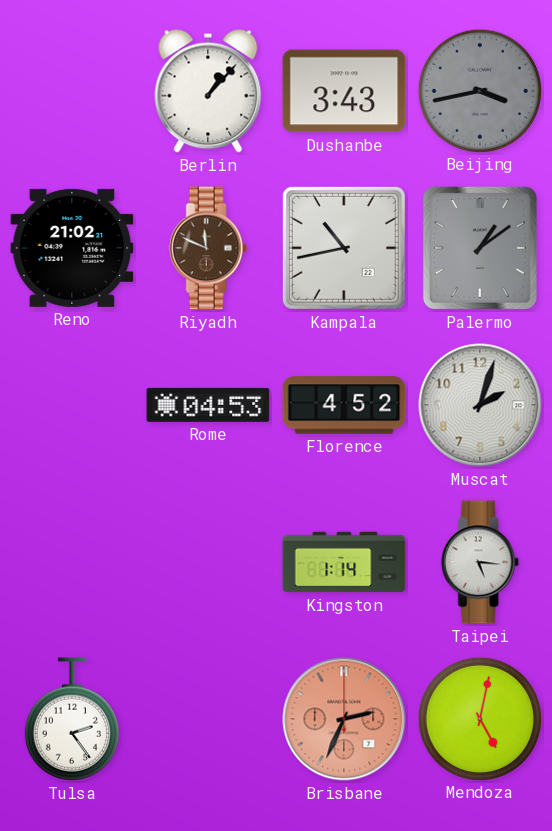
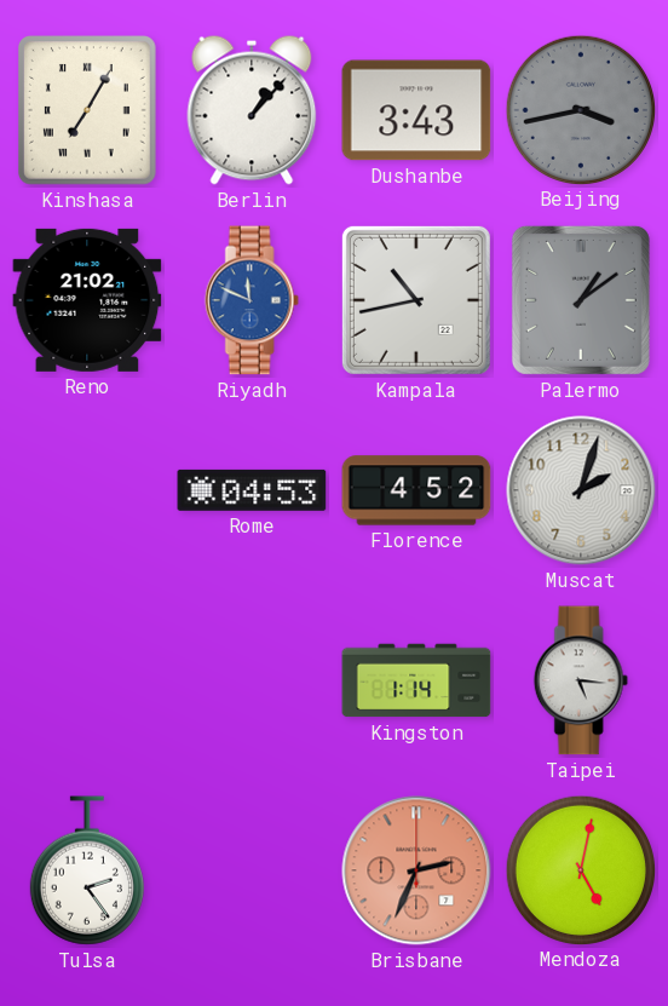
Kinshasa: none -> 7:05 (88, 111)
Riyadh dial: brown -> blue (252, 300)
